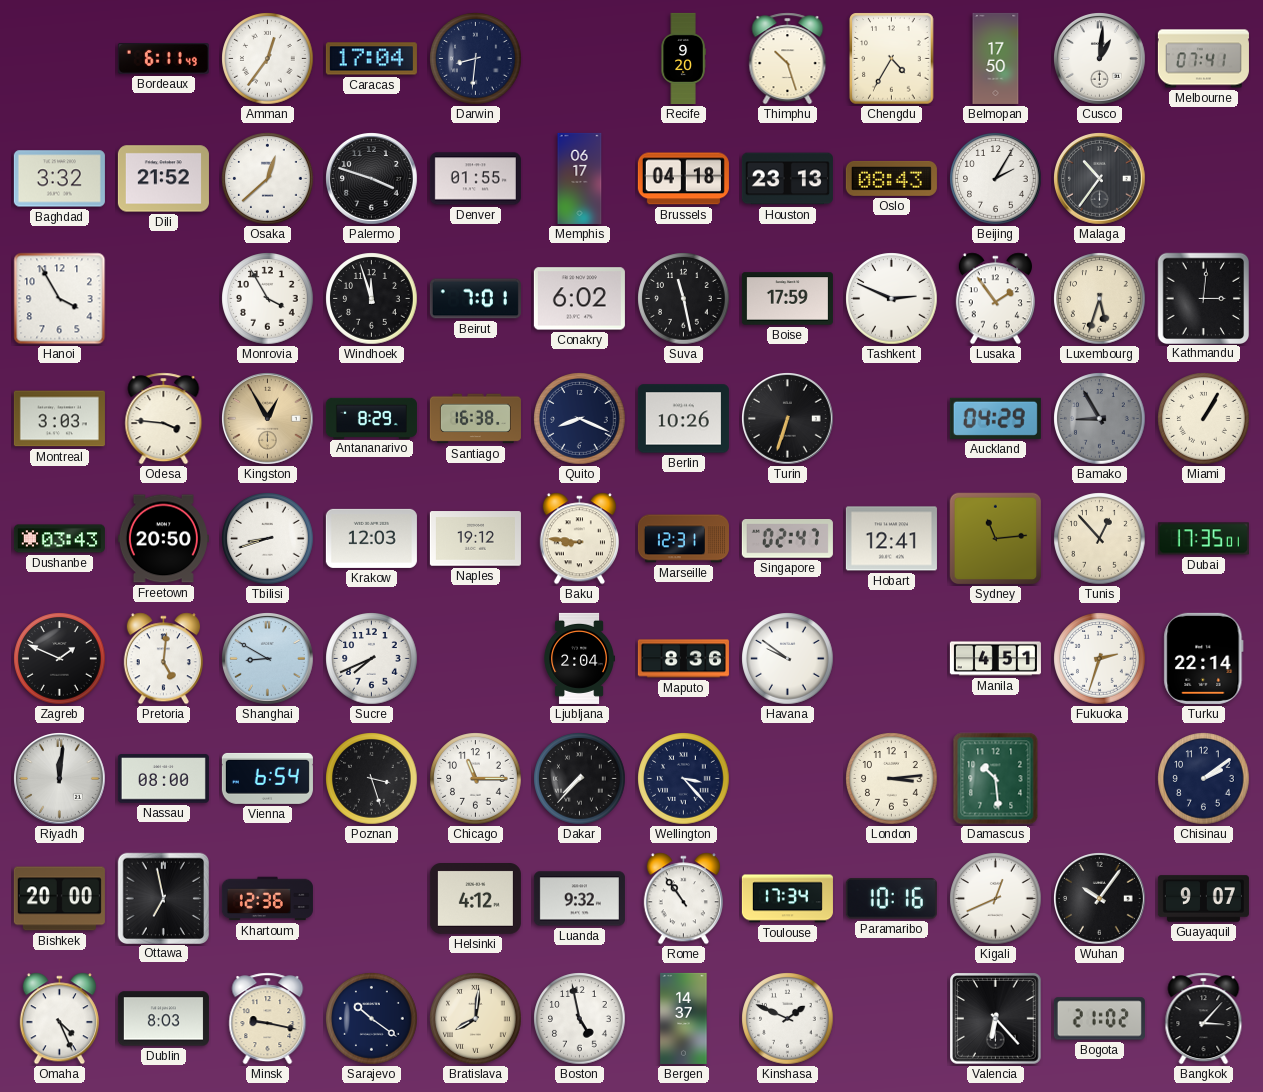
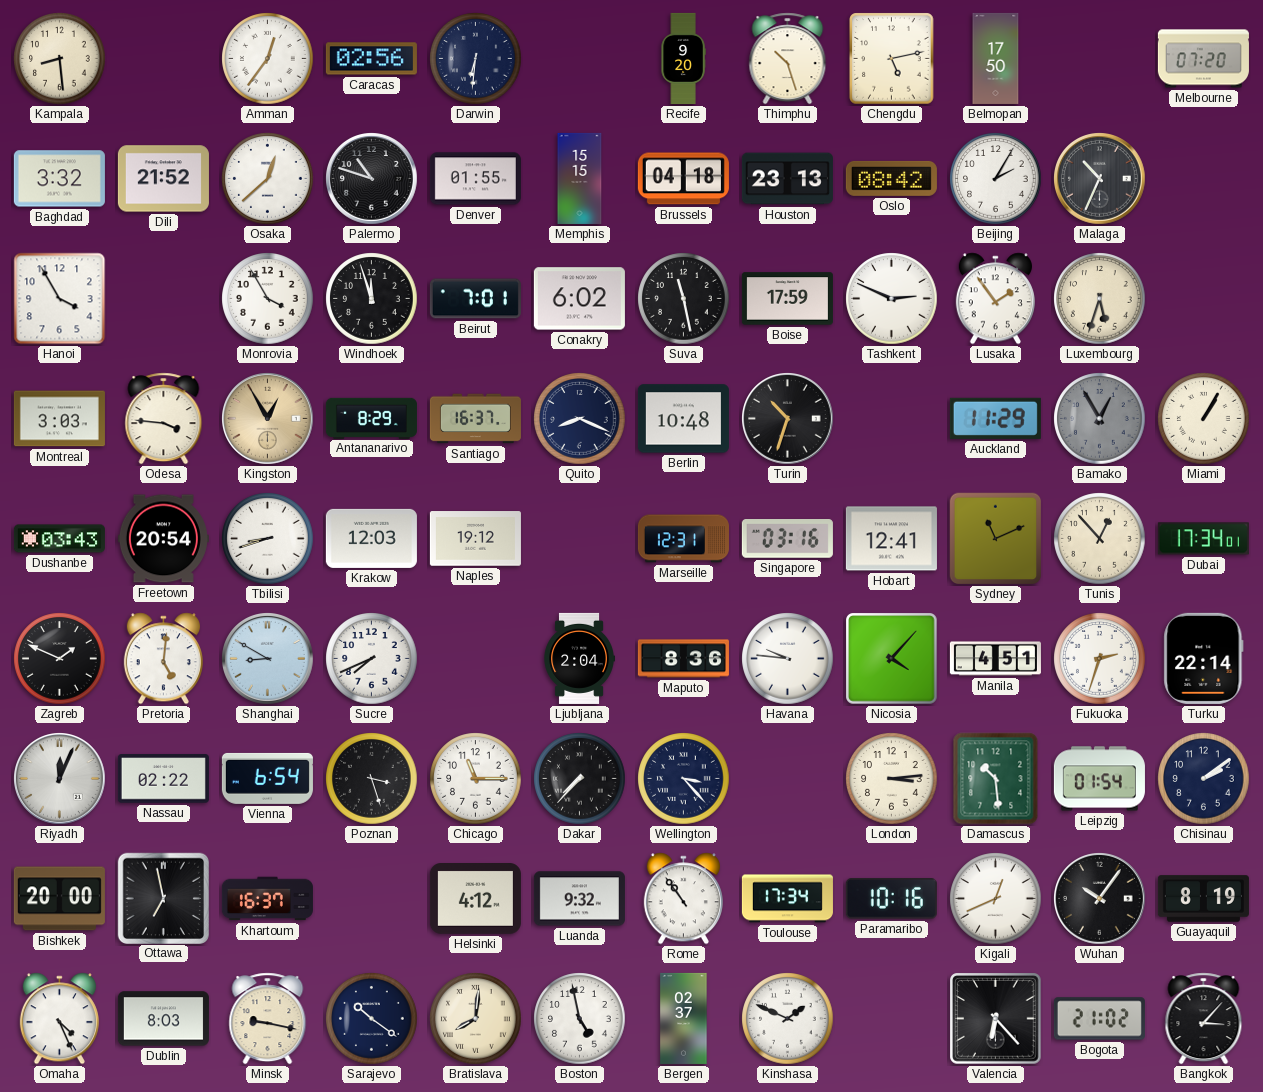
Kampala: none -> 8:29 (60, 59)
Bordeaux: 6:11 -> none (163, 59)
Caracas: 17:04 -> 02:56 (371, 59)
Darwin: 8:31 -> 6:31 (476, 59)
Chengdu: 4:35 -> 5:13 (892, 59)
Cusco: 1:01 -> none (1100, 59)
Melbourne: 07:41 -> 07:20 (1203, 59)
Palermo: 3:48 -> 10:48 (372, 179)
Memphis: 06:17 -> 15:15 (580, 178)
Oslo: 08:43 -> 08:42 (891, 178)
Malaga: 10:36 -> 10:34 (1100, 179)
Kathmandu: 3:01 -> none (1203, 298)
Santiago: 16:38 -> 16:37 (475, 419)
Berlin: 10:26 -> 10:48 (683, 419)
Turin: 6:33 -> 10:33 (788, 419)
Auckland: 04:29 -> 11:29 (995, 418)
Bamako: 8:55 -> 12:55 (1100, 419)
Freetown: 20:50 -> 20:54 (163, 539)
Baku: 8:46 -> none (579, 539)
Singapore: 02:47 -> 03:16 (787, 539)
Sydney: 11:14 -> 11:11 (996, 539)
Dubai: 17:35 -> 17:34 (1203, 539)
Havana: 9:51 -> 9:46 (788, 659)
Nicosia: none -> 4:07 (892, 659)
Riyadh: 12:01 -> 12:04 (60, 779)
Nassau: 08:00 -> 02:22 (163, 779)
Leipzig: none -> 01:54 (1099, 779)
Khartoum: 12:36 -> 16:37 (267, 899)
Guayaquil: 9:07 -> 8:19 (1203, 899)
Bergen: 14:37 -> 02:37 (684, 1018)
